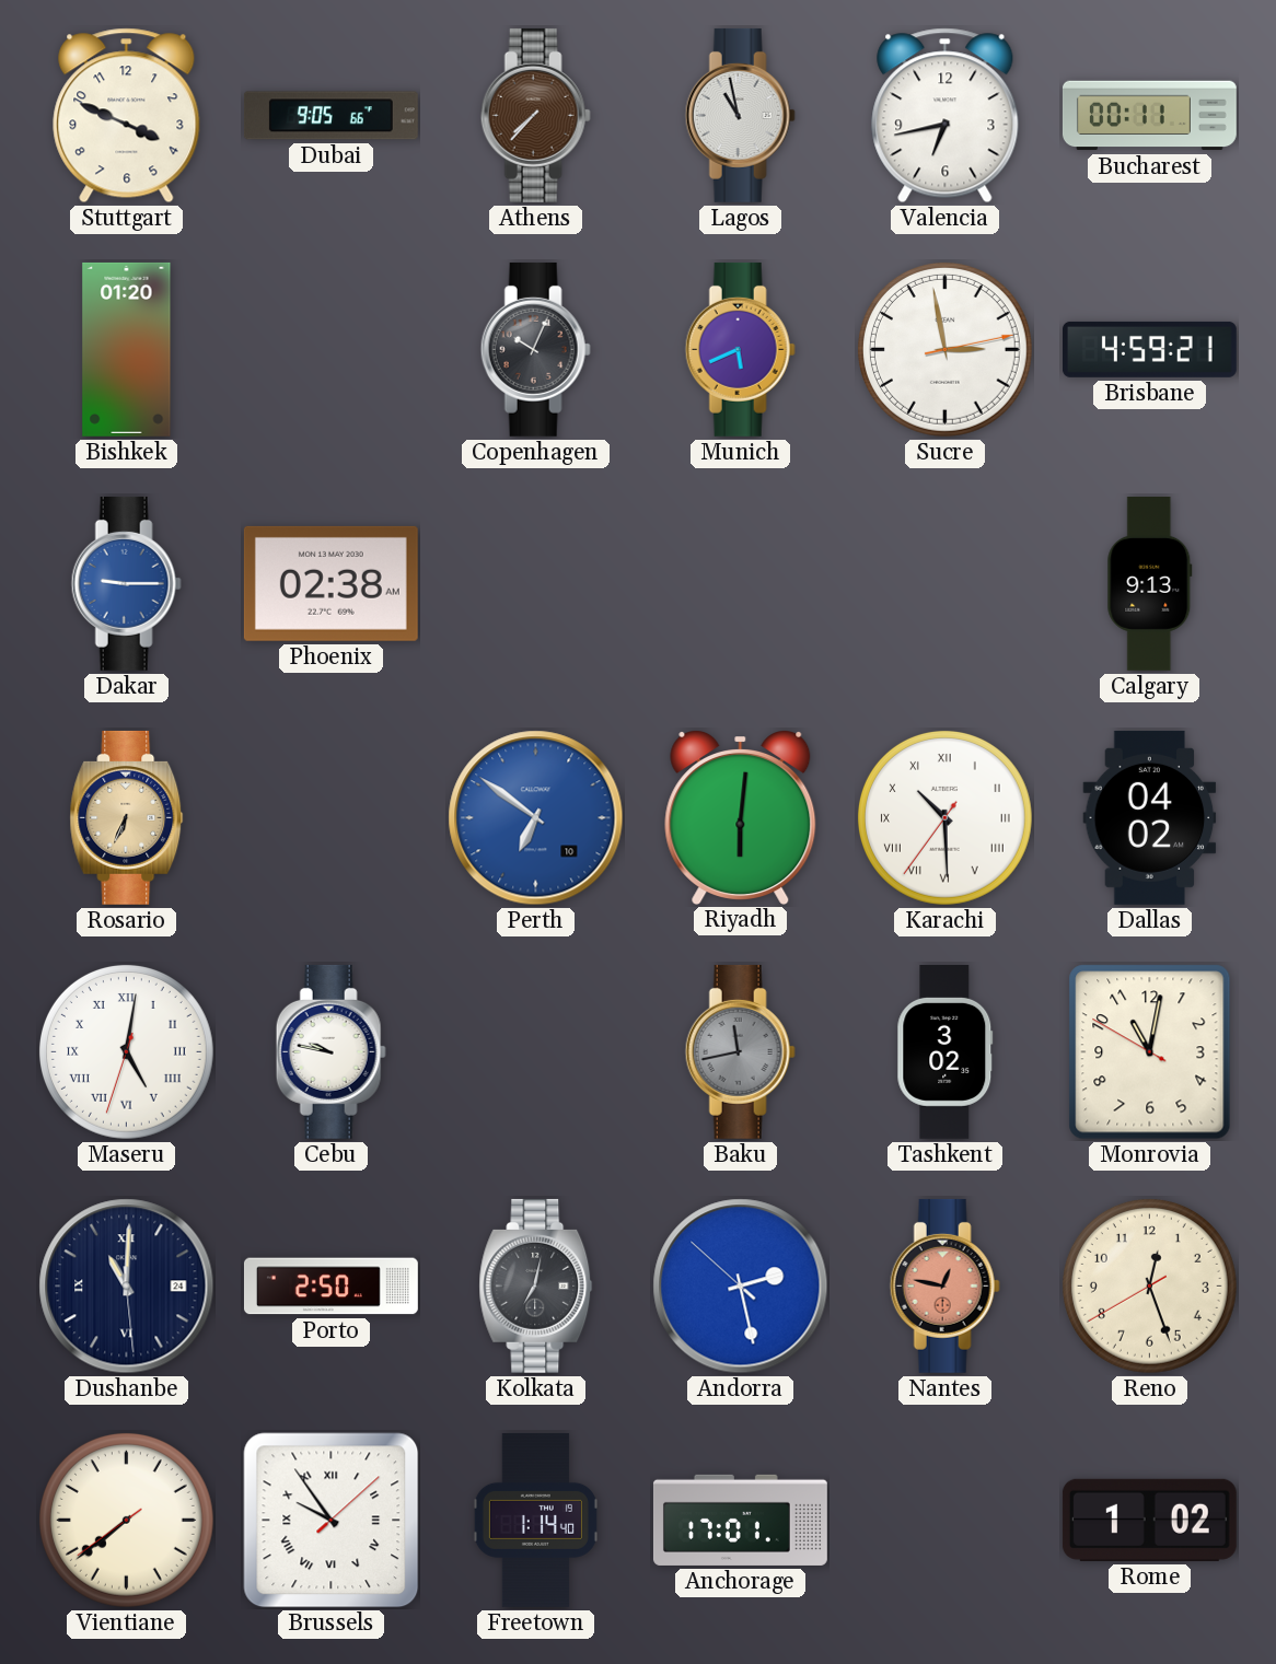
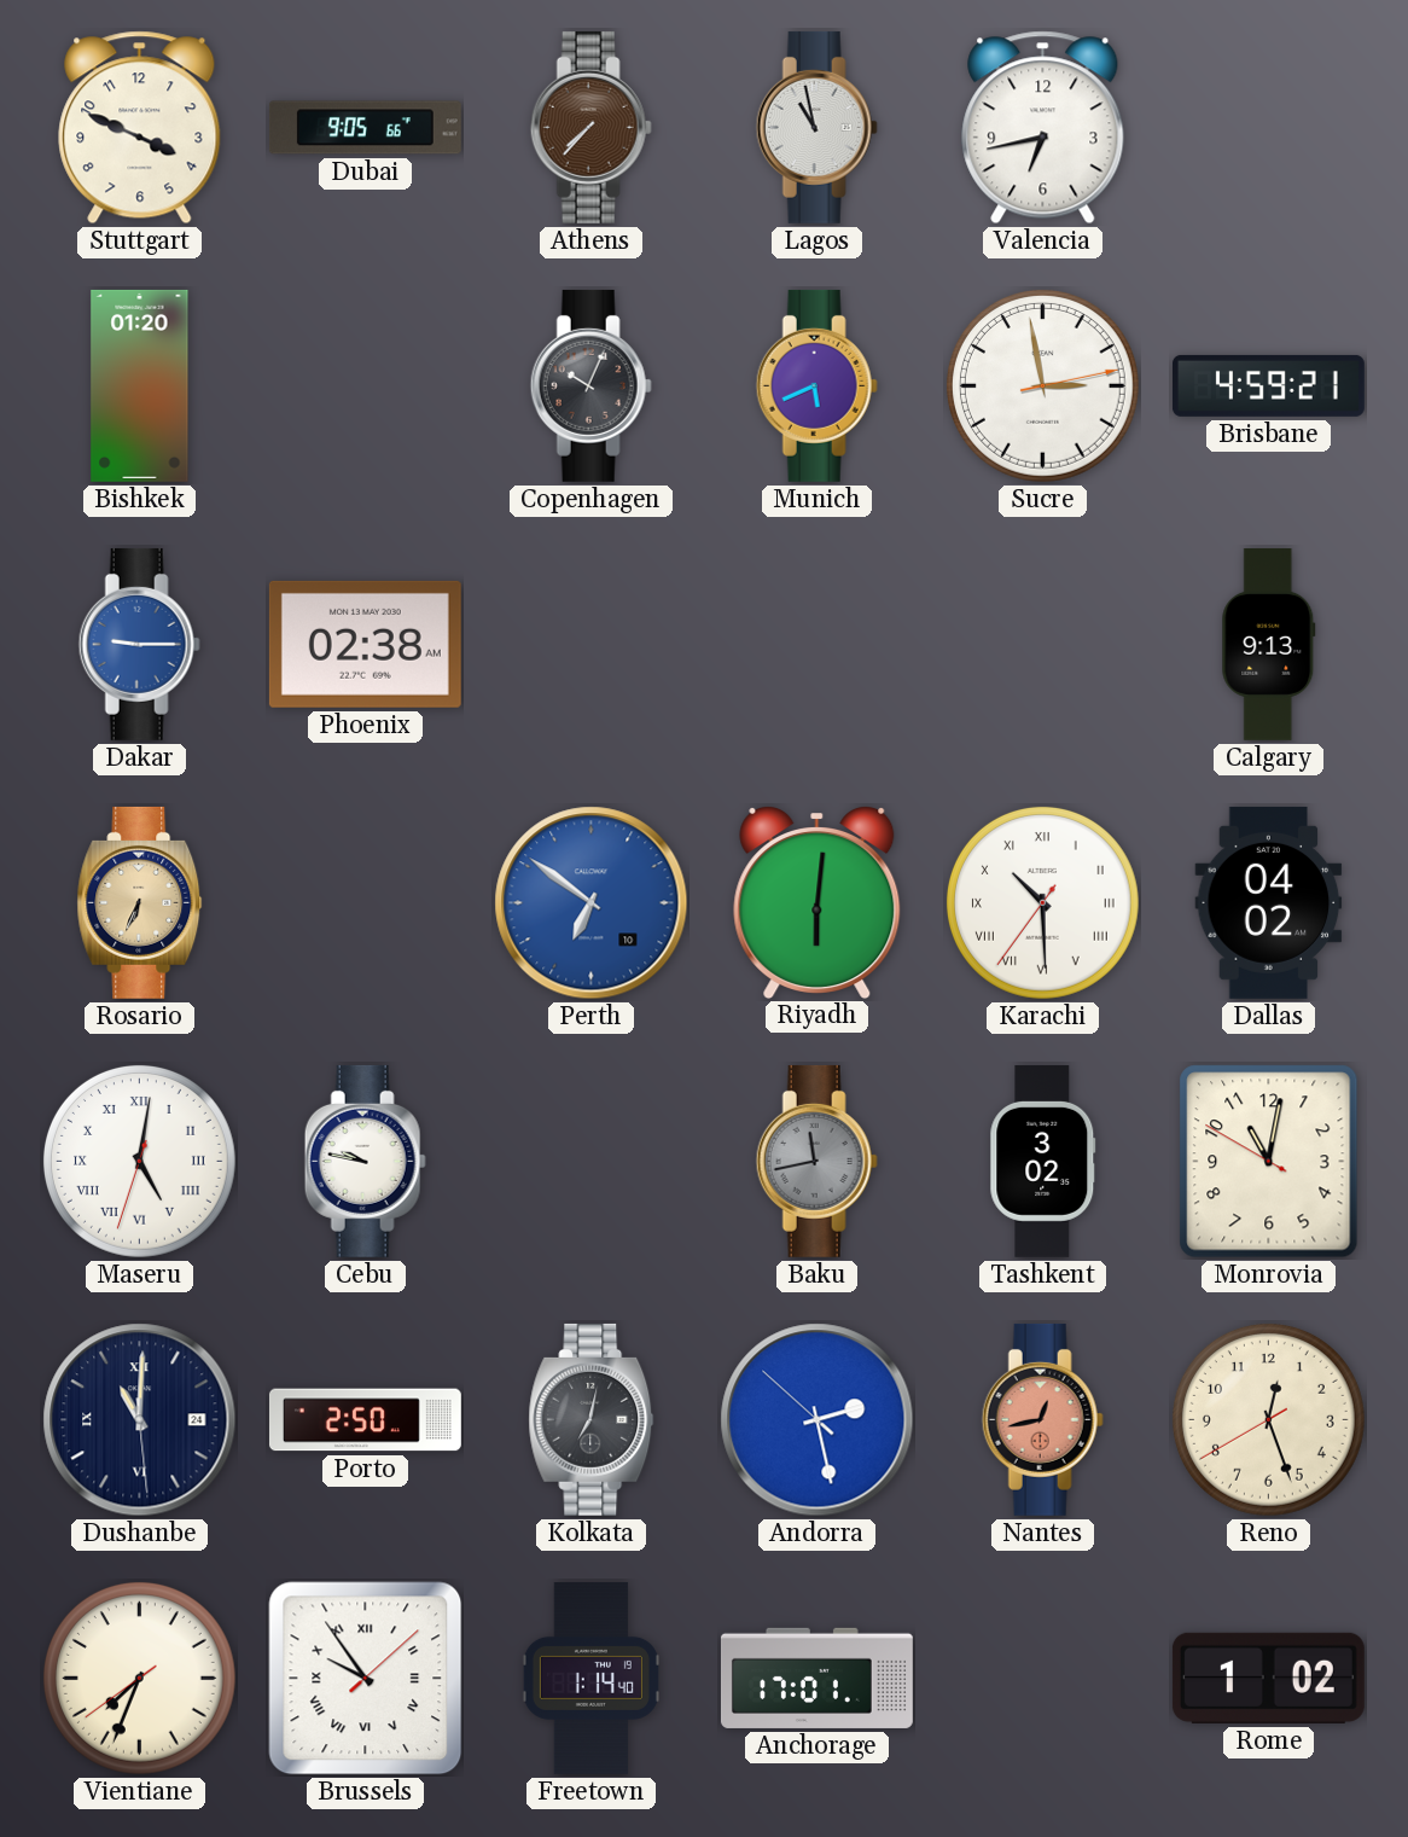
Bucharest: 00:11 -> none (1149, 116)
Nantes: 12:47 -> 12:43 (1042, 1419)
Vientiane: 7:38 -> 7:33 (139, 1678)
